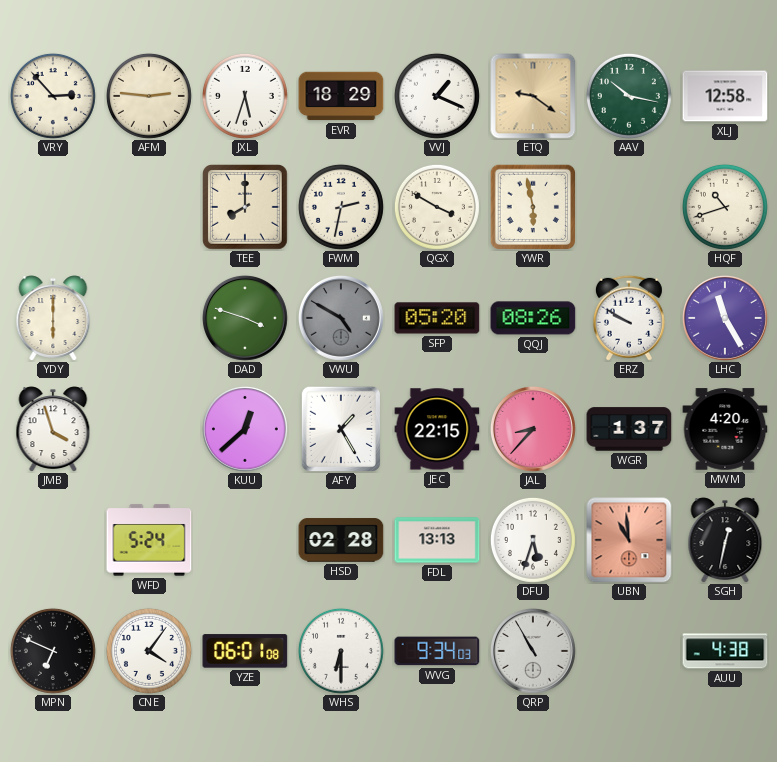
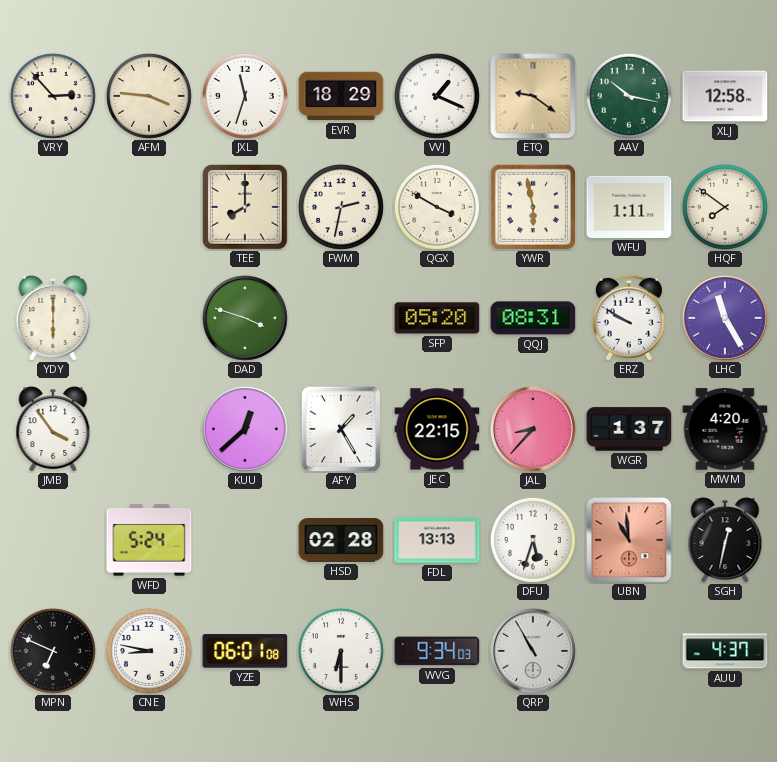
AFM: 2:46 -> 3:46 (149, 96)
JXL: 5:33 -> 11:33 (245, 96)
WFU: none -> 1:11 (629, 207)
HQF: 10:42 -> 7:51 (725, 207)
VWU: 4:50 -> none (341, 318)
QQJ: 08:26 -> 08:31 (533, 318)
JMB: 3:57 -> 3:54 (53, 429)
CNE: 4:06 -> 8:47 (149, 651)
AUU: 4:38 -> 4:37 (725, 651)
